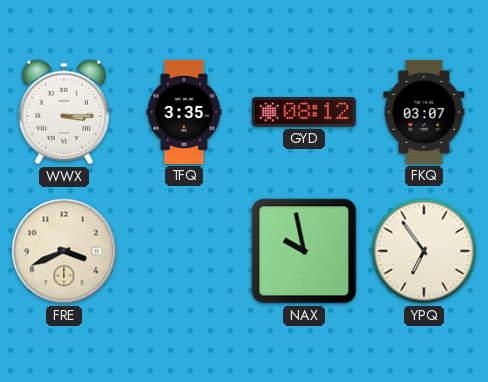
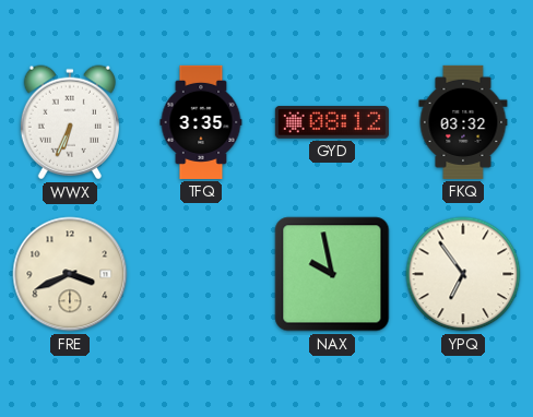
WWX: 3:15 -> 6:34 (70, 122)
FKQ: 03:07 -> 03:32 (463, 122)
